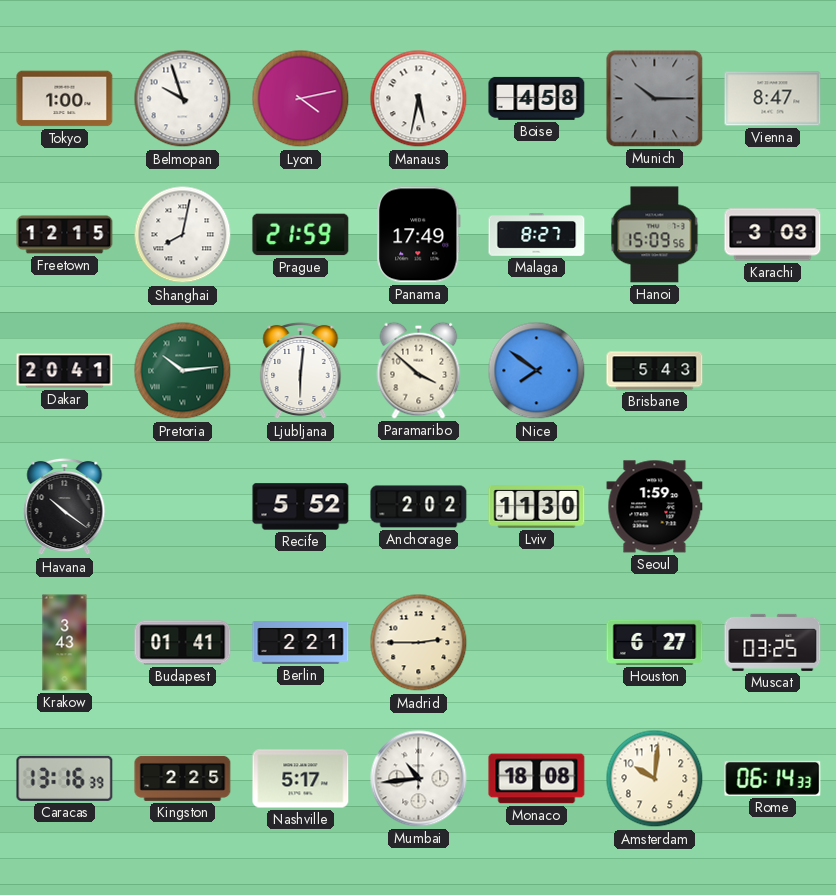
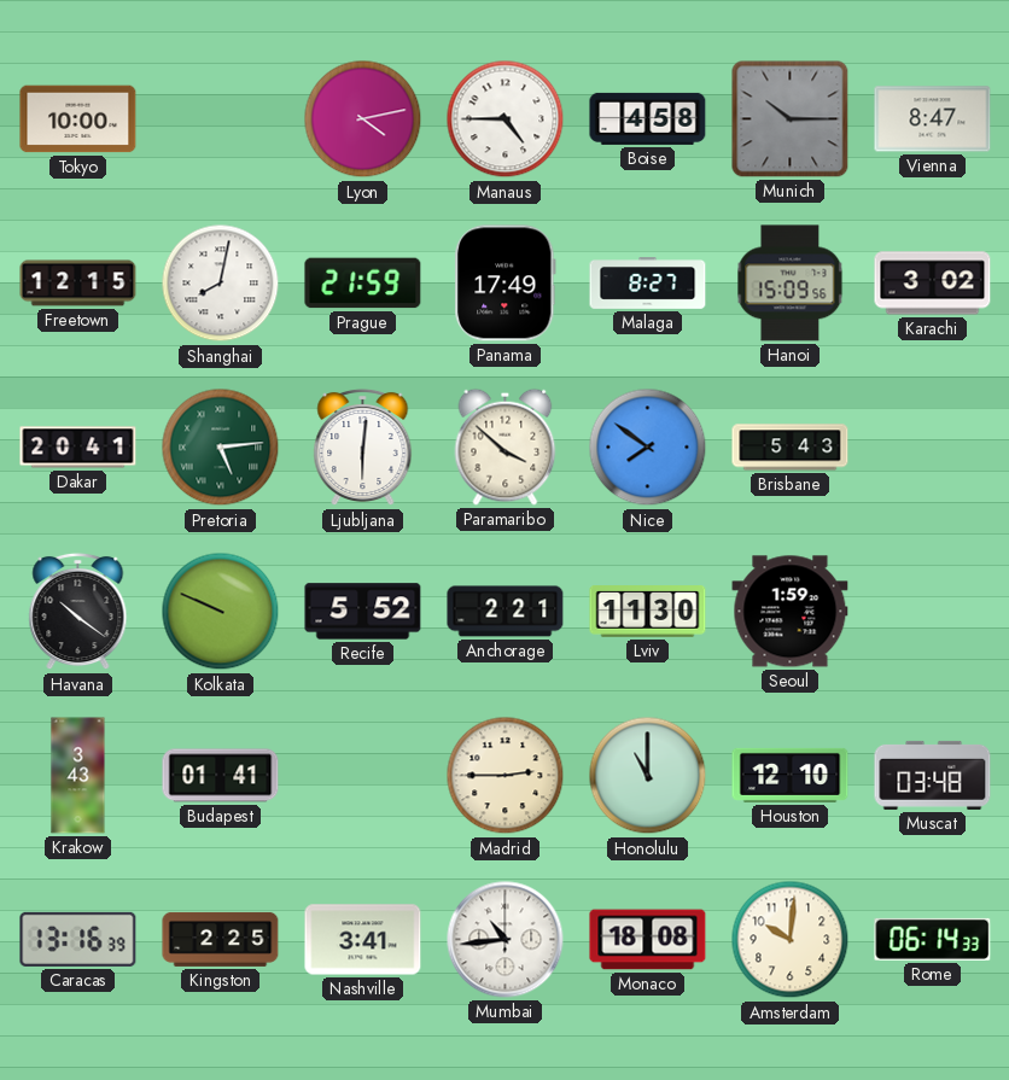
Tokyo: 1:00 -> 10:00 (78, 119)
Belmopan: 9:57 -> none (183, 99)
Manaus: 5:32 -> 4:45 (506, 119)
Karachi: 3:03 -> 3:02 (933, 284)
Pretoria: 10:14 -> 5:14 (221, 448)
Kolkata: none -> 9:49 (221, 612)
Anchorage: 2:02 -> 2:21 (506, 612)
Berlin: 2:21 -> none (301, 643)
Honolulu: none -> 11:00 (648, 776)
Houston: 6:27 -> 12:10 (791, 775)
Muscat: 03:25 -> 03:48 (933, 775)
Nashville: 5:17 -> 3:41 (363, 940)
